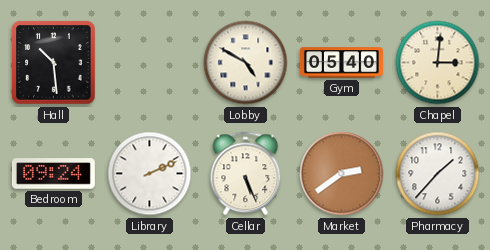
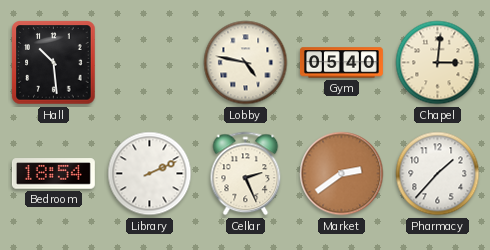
Lobby: 4:50 -> 4:47 (246, 63)
Bedroom: 09:24 -> 18:54 (53, 174)
Cellar: 5:26 -> 2:26 (246, 174)
